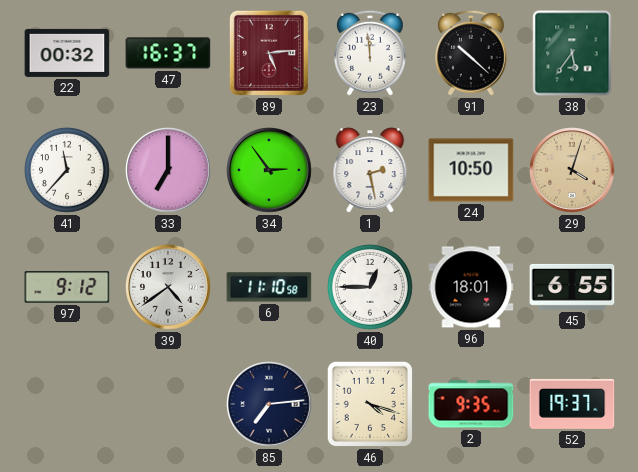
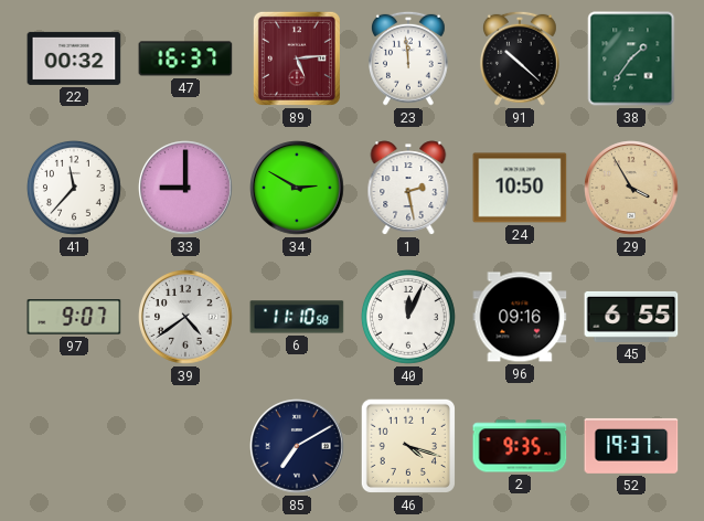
38: 5:36 -> 1:36 (631, 59)
33: 7:00 -> 9:00 (185, 188)
34: 2:54 -> 2:50 (297, 188)
29: 4:03 -> 3:55 (631, 188)
97: 9:12 -> 9:07 (74, 317)
40: 12:45 -> 12:04 (409, 318)
96: 18:01 -> 09:16 (520, 317)
85: 7:14 -> 7:10 (297, 446)
